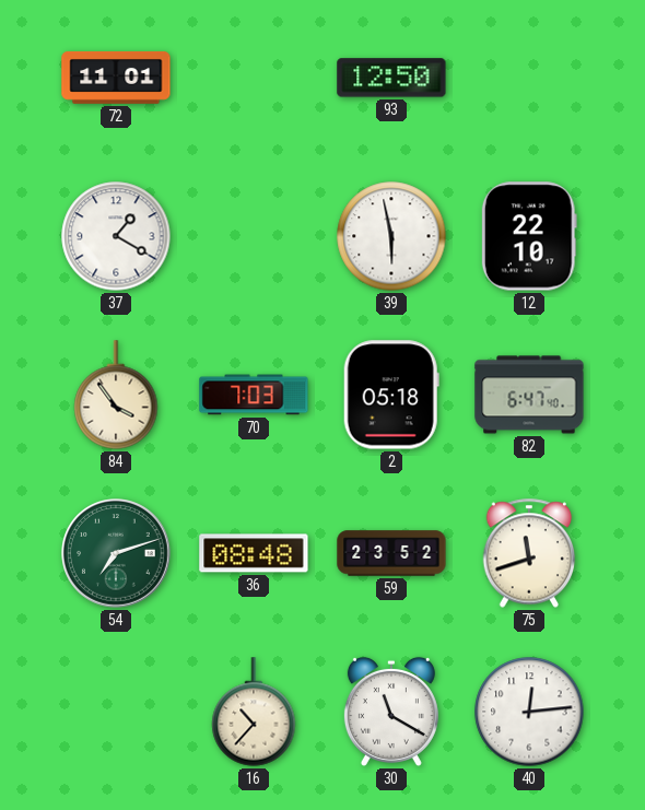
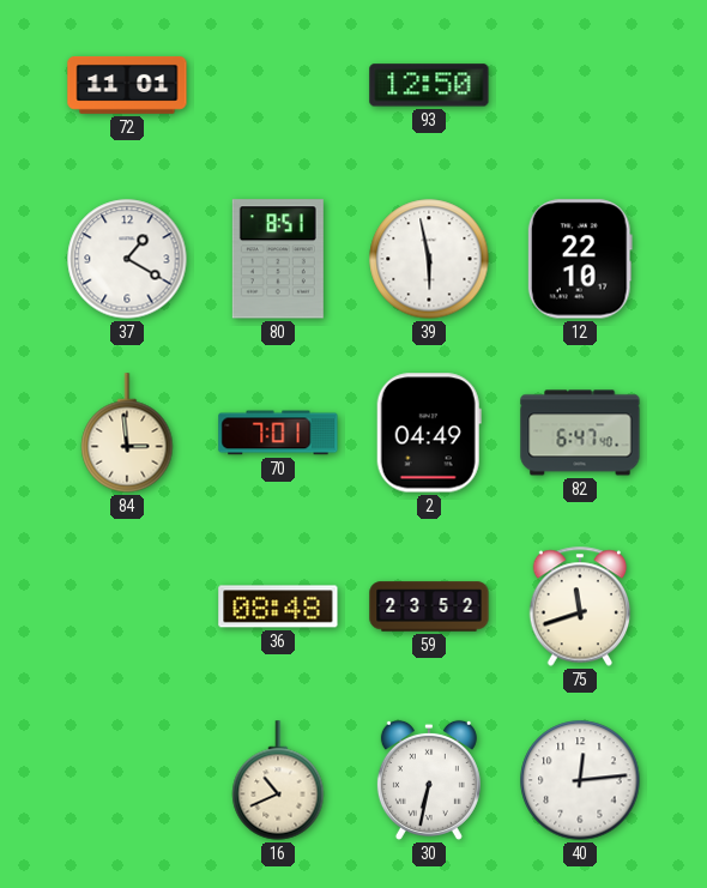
80: none -> 8:51 (278, 259)
84: 3:54 -> 2:59 (127, 433)
70: 7:03 -> 7:01 (278, 433)
2: 05:18 -> 04:49 (429, 433)
54: 7:12 -> none (116, 553)
16: 10:37 -> 10:41 (278, 780)
30: 11:20 -> 6:32 (429, 780)
